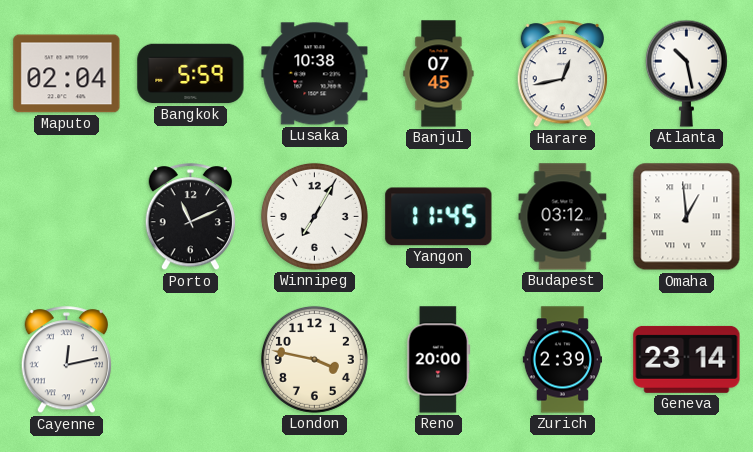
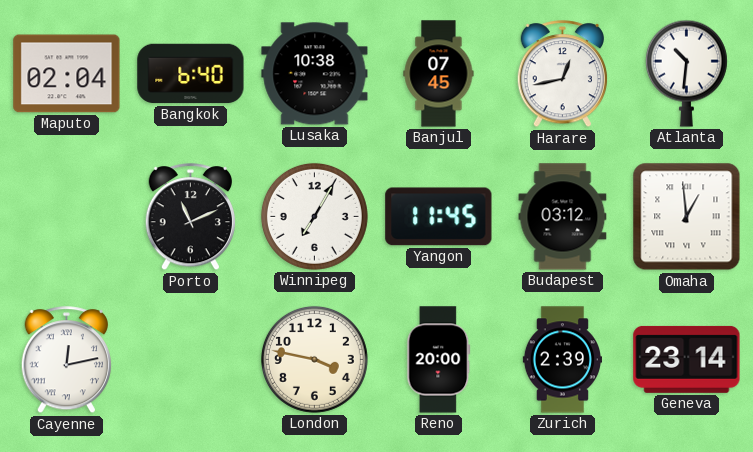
Bangkok: 5:59 -> 6:40 (191, 74)
Atlanta: 10:28 -> 10:31 (686, 73)
